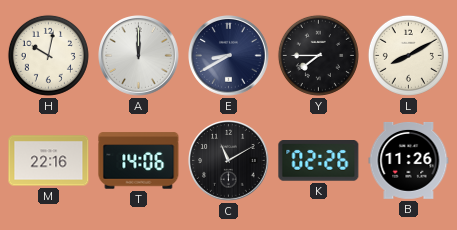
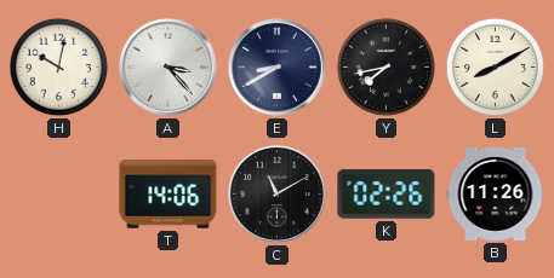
A: 12:00 -> 3:23 (169, 68)
Y: 7:45 -> 7:43 (385, 66)
M: 22:16 -> none (49, 161)
